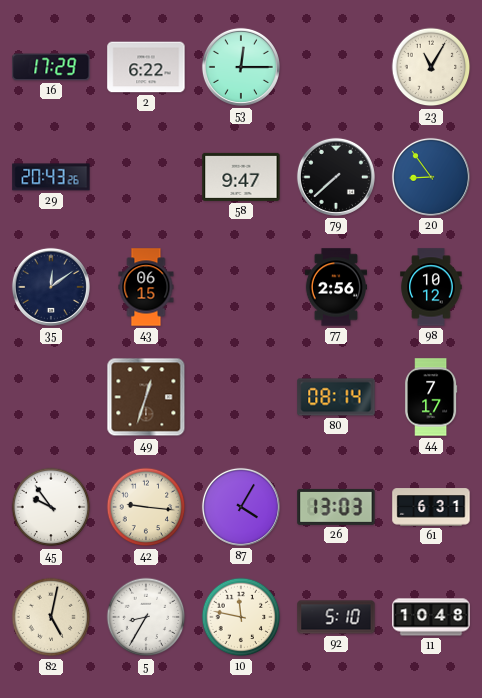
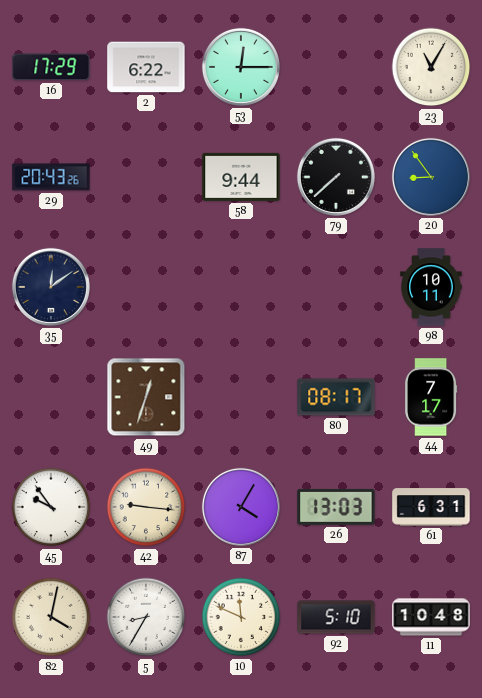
58: 9:47 -> 9:44 (241, 177)
43: 06:15 -> none (146, 287)
77: 2:56 -> none (335, 287)
98: 10:12 -> 10:11 (431, 287)
80: 08:14 -> 08:17 (336, 397)
82: 5:02 -> 4:02 (51, 617)
10: 11:47 -> 11:49 (241, 617)
